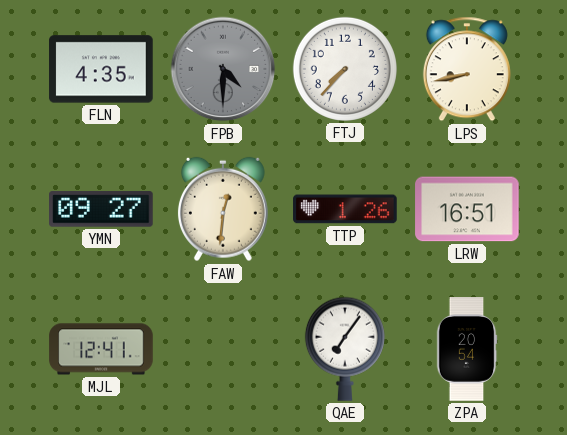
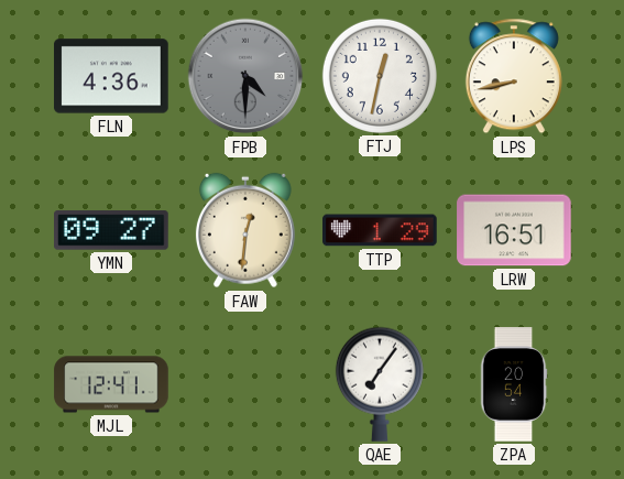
FLN: 4:35 -> 4:36 (111, 76)
FTJ: 7:37 -> 12:32 (380, 76)
TTP: 1:26 -> 1:29 (380, 230)
